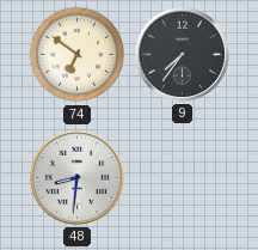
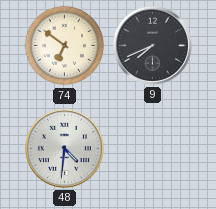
9: 7:36 -> 7:41 (152, 45)
48: 8:31 -> 4:31 (64, 148)
